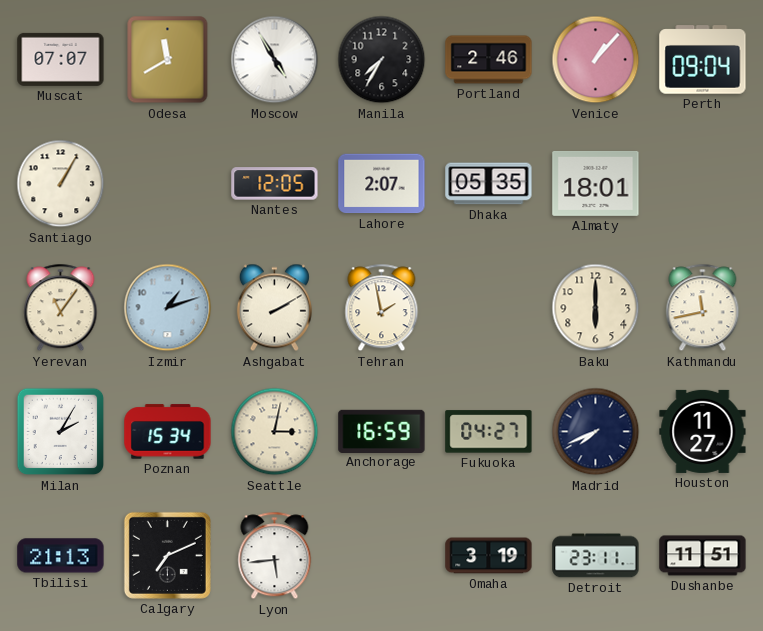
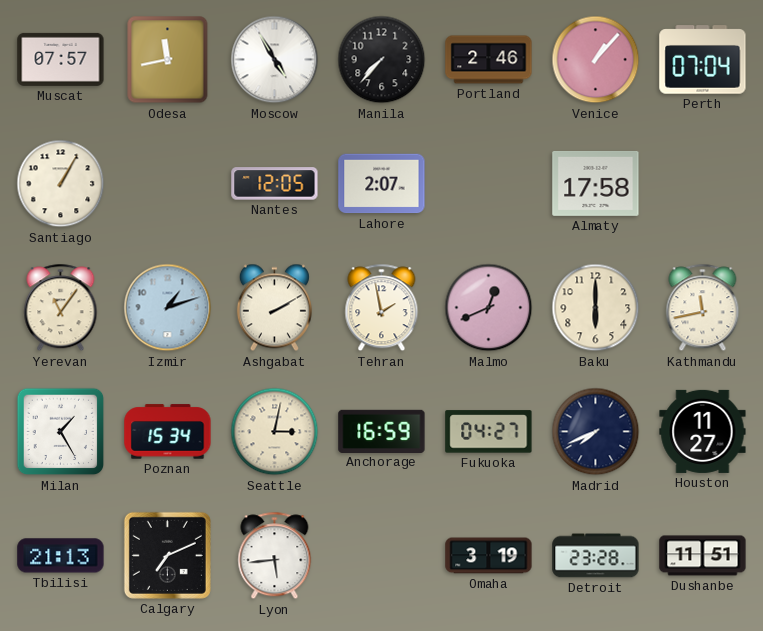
Muscat: 07:07 -> 07:57 (61, 59)
Odesa: 11:40 -> 11:43 (168, 60)
Manila: 7:35 -> 7:37 (382, 60)
Perth: 09:04 -> 07:04 (703, 60)
Dhaka: 05:35 -> none (489, 184)
Almaty: 18:01 -> 17:58 (596, 183)
Malmo: none -> 12:41 (489, 308)
Milan: 2:05 -> 1:25 (61, 432)
Detroit: 23:11 -> 23:28 (596, 556)
